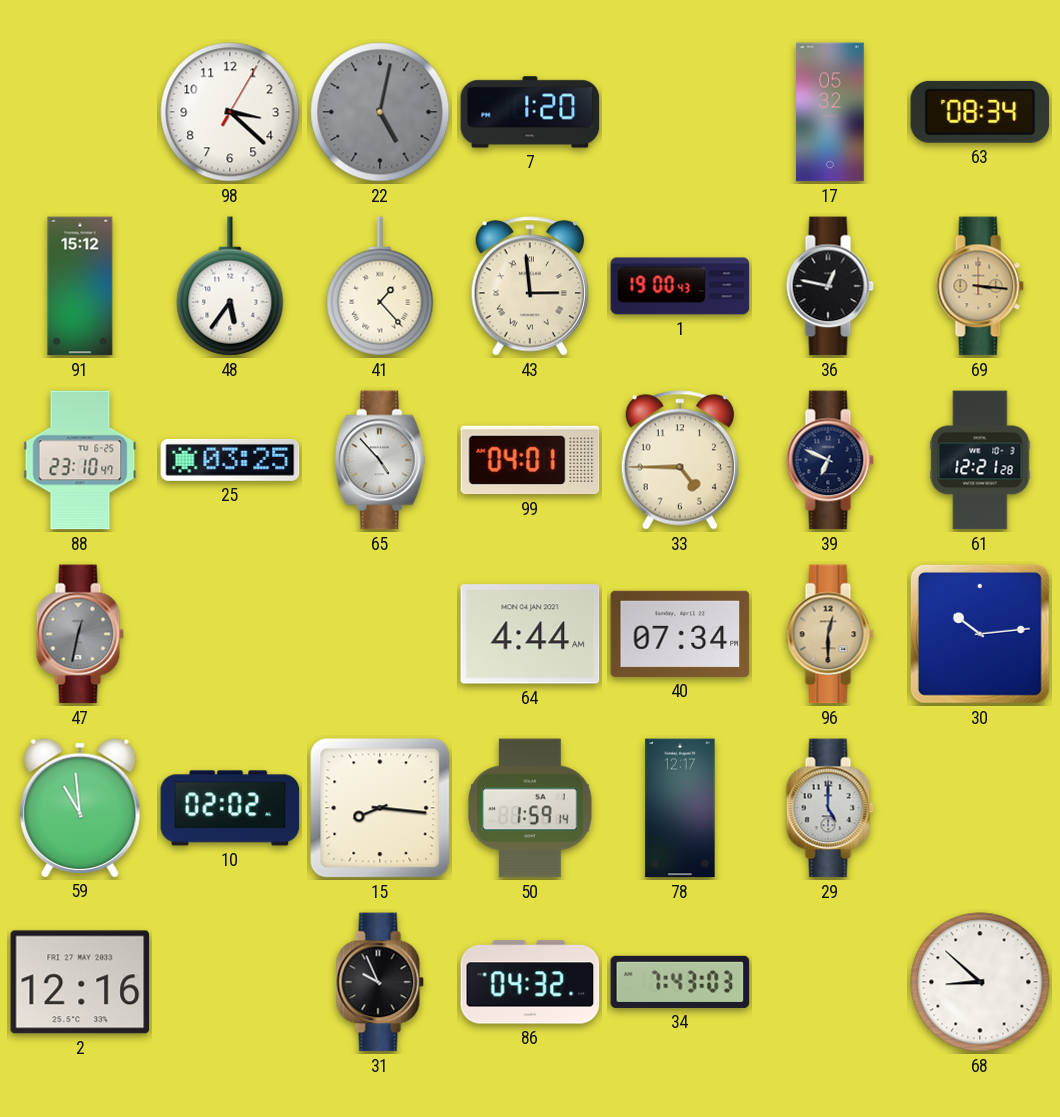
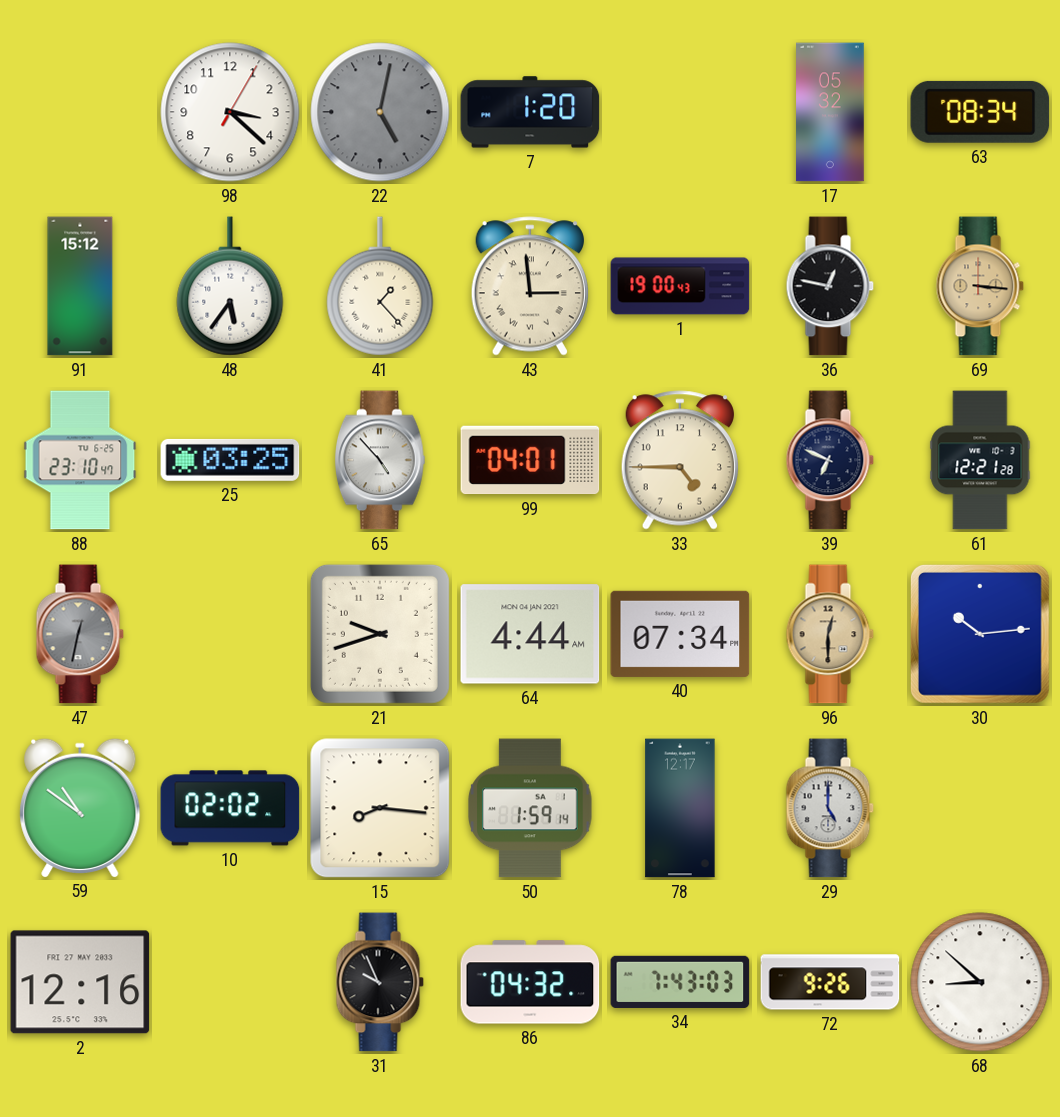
21: none -> 9:42 (380, 634)
59: 10:59 -> 10:51 (80, 807)
72: none -> 9:26 (830, 982)
